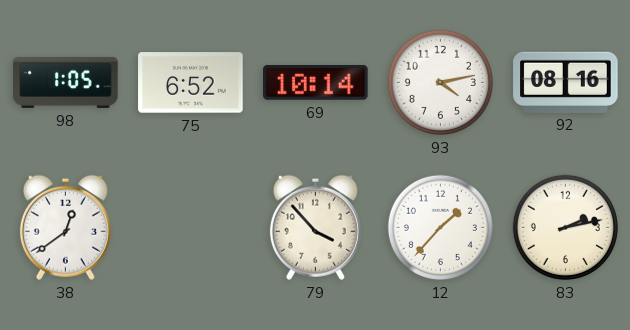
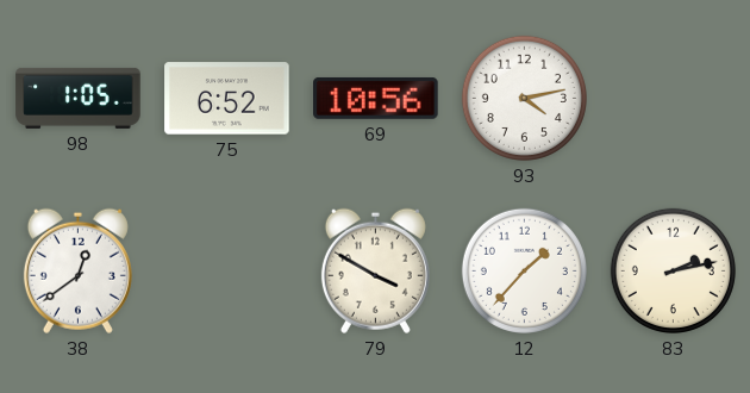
69: 10:14 -> 10:56 (376, 98)
92: 08:16 -> none (566, 82)
79: 3:53 -> 3:50 (375, 270)
